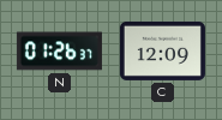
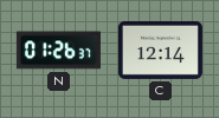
C: 12:09 -> 12:14 (160, 50)
